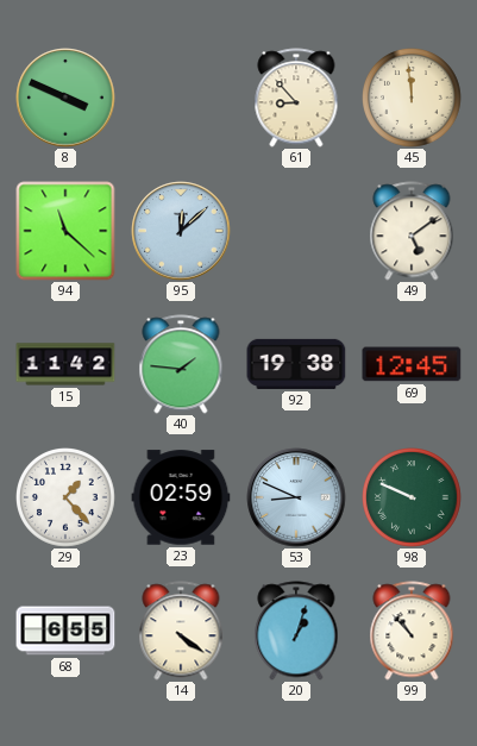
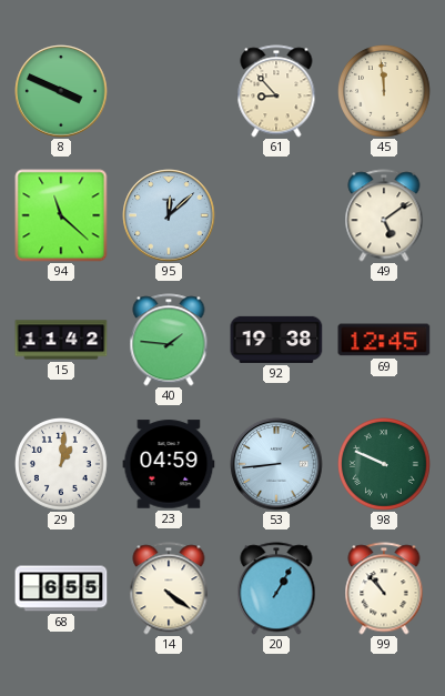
29: 1:23 -> 1:01 (62, 465)
23: 02:59 -> 04:59 (169, 464)
53: 8:49 -> 8:44 (276, 464)
20: 1:03 -> 1:05 (276, 588)
